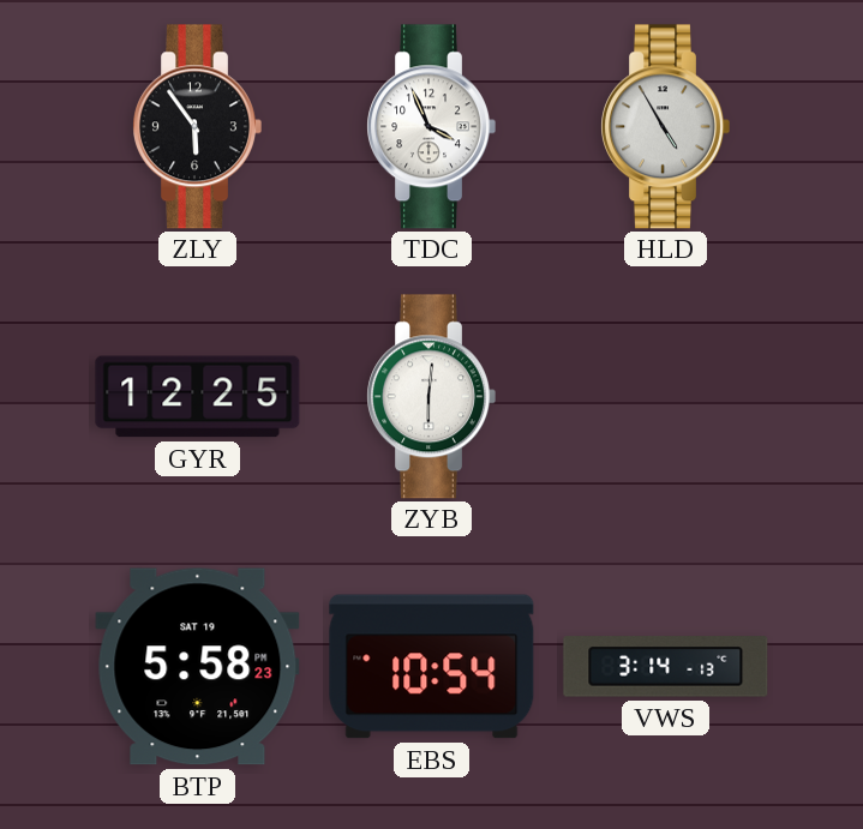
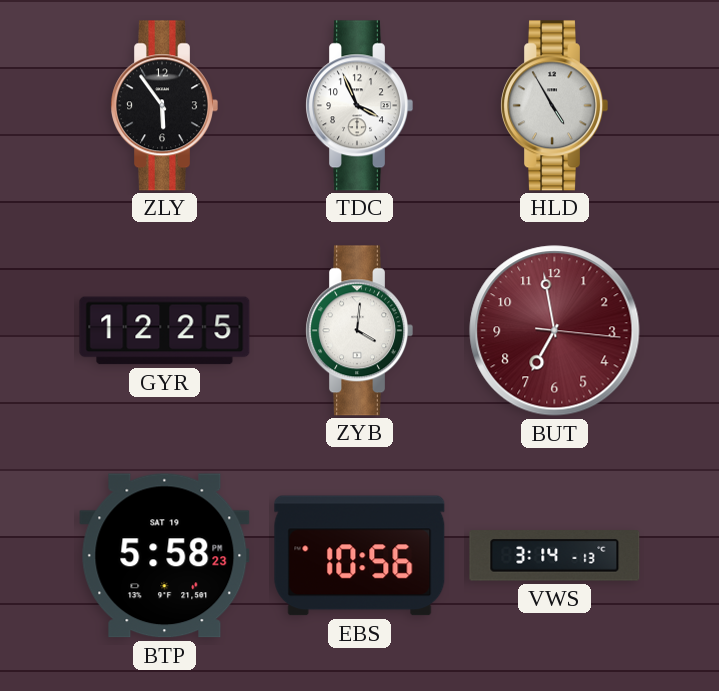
ZYB: 6:01 -> 4:01 (359, 331)
BUT: none -> 6:58 (555, 331)
EBS: 10:54 -> 10:56 (360, 556)
